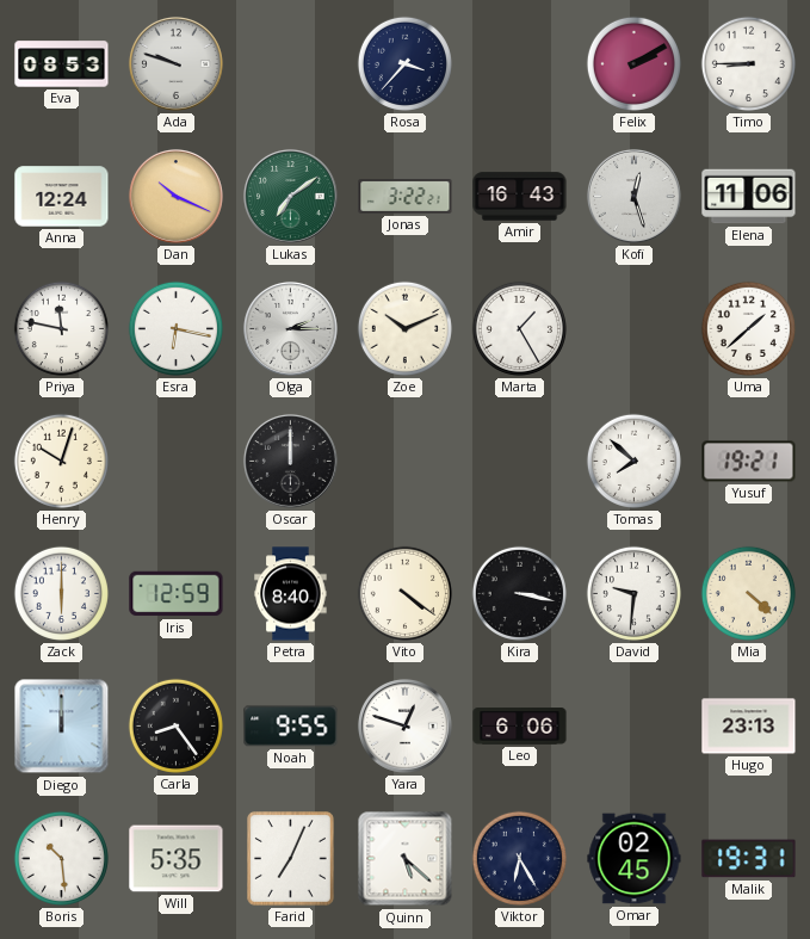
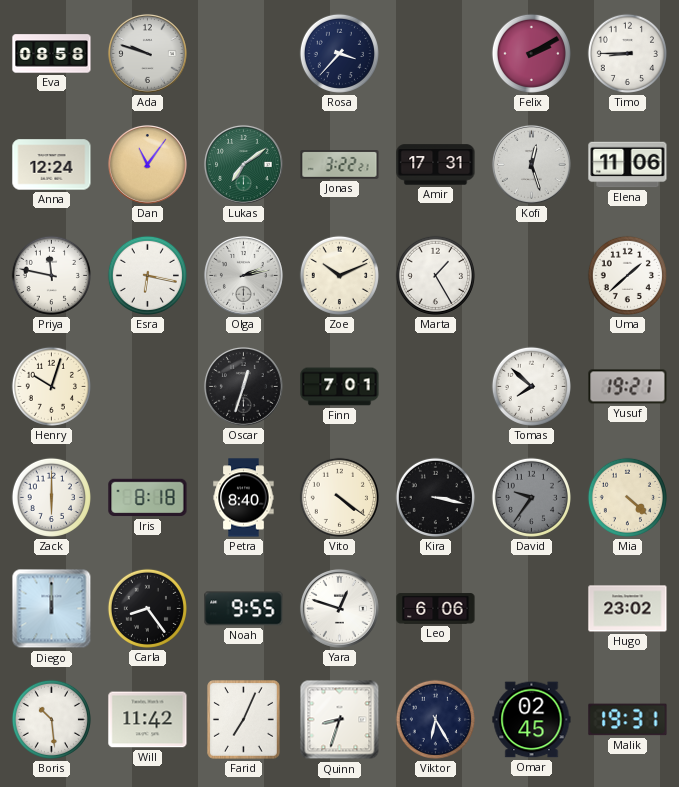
Eva: 08:53 -> 08:58 (52, 54)
Dan: 10:19 -> 11:06 (147, 164)
Amir: 16:43 -> 17:31 (436, 165)
Olga: 2:15 -> 2:13 (243, 275)
Oscar: 12:00 -> 12:33 (243, 386)
Finn: none -> 7:01 (340, 387)
Iris: 12:59 -> 8:18 (148, 498)
David: 9:31 -> 9:36 (531, 497)
David dial: white -> grey (531, 497)
Hugo: 23:13 -> 23:02 (628, 609)
Will: 5:35 -> 11:42 (148, 720)
Quinn: 5:22 -> 8:33 (340, 720)
